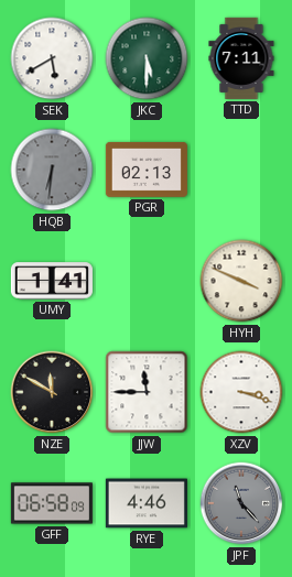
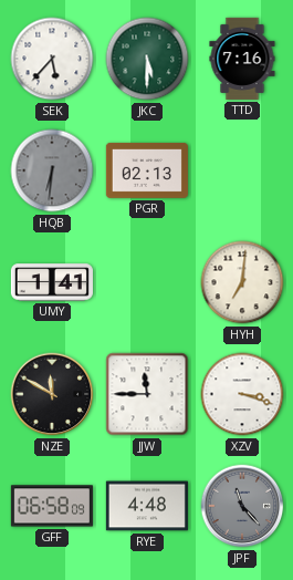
SEK: 5:40 -> 5:37 (52, 59)
TTD: 7:11 -> 7:16 (242, 59)
HYH: 3:49 -> 7:01 (242, 282)
RYE: 4:46 -> 4:48 (147, 506)
